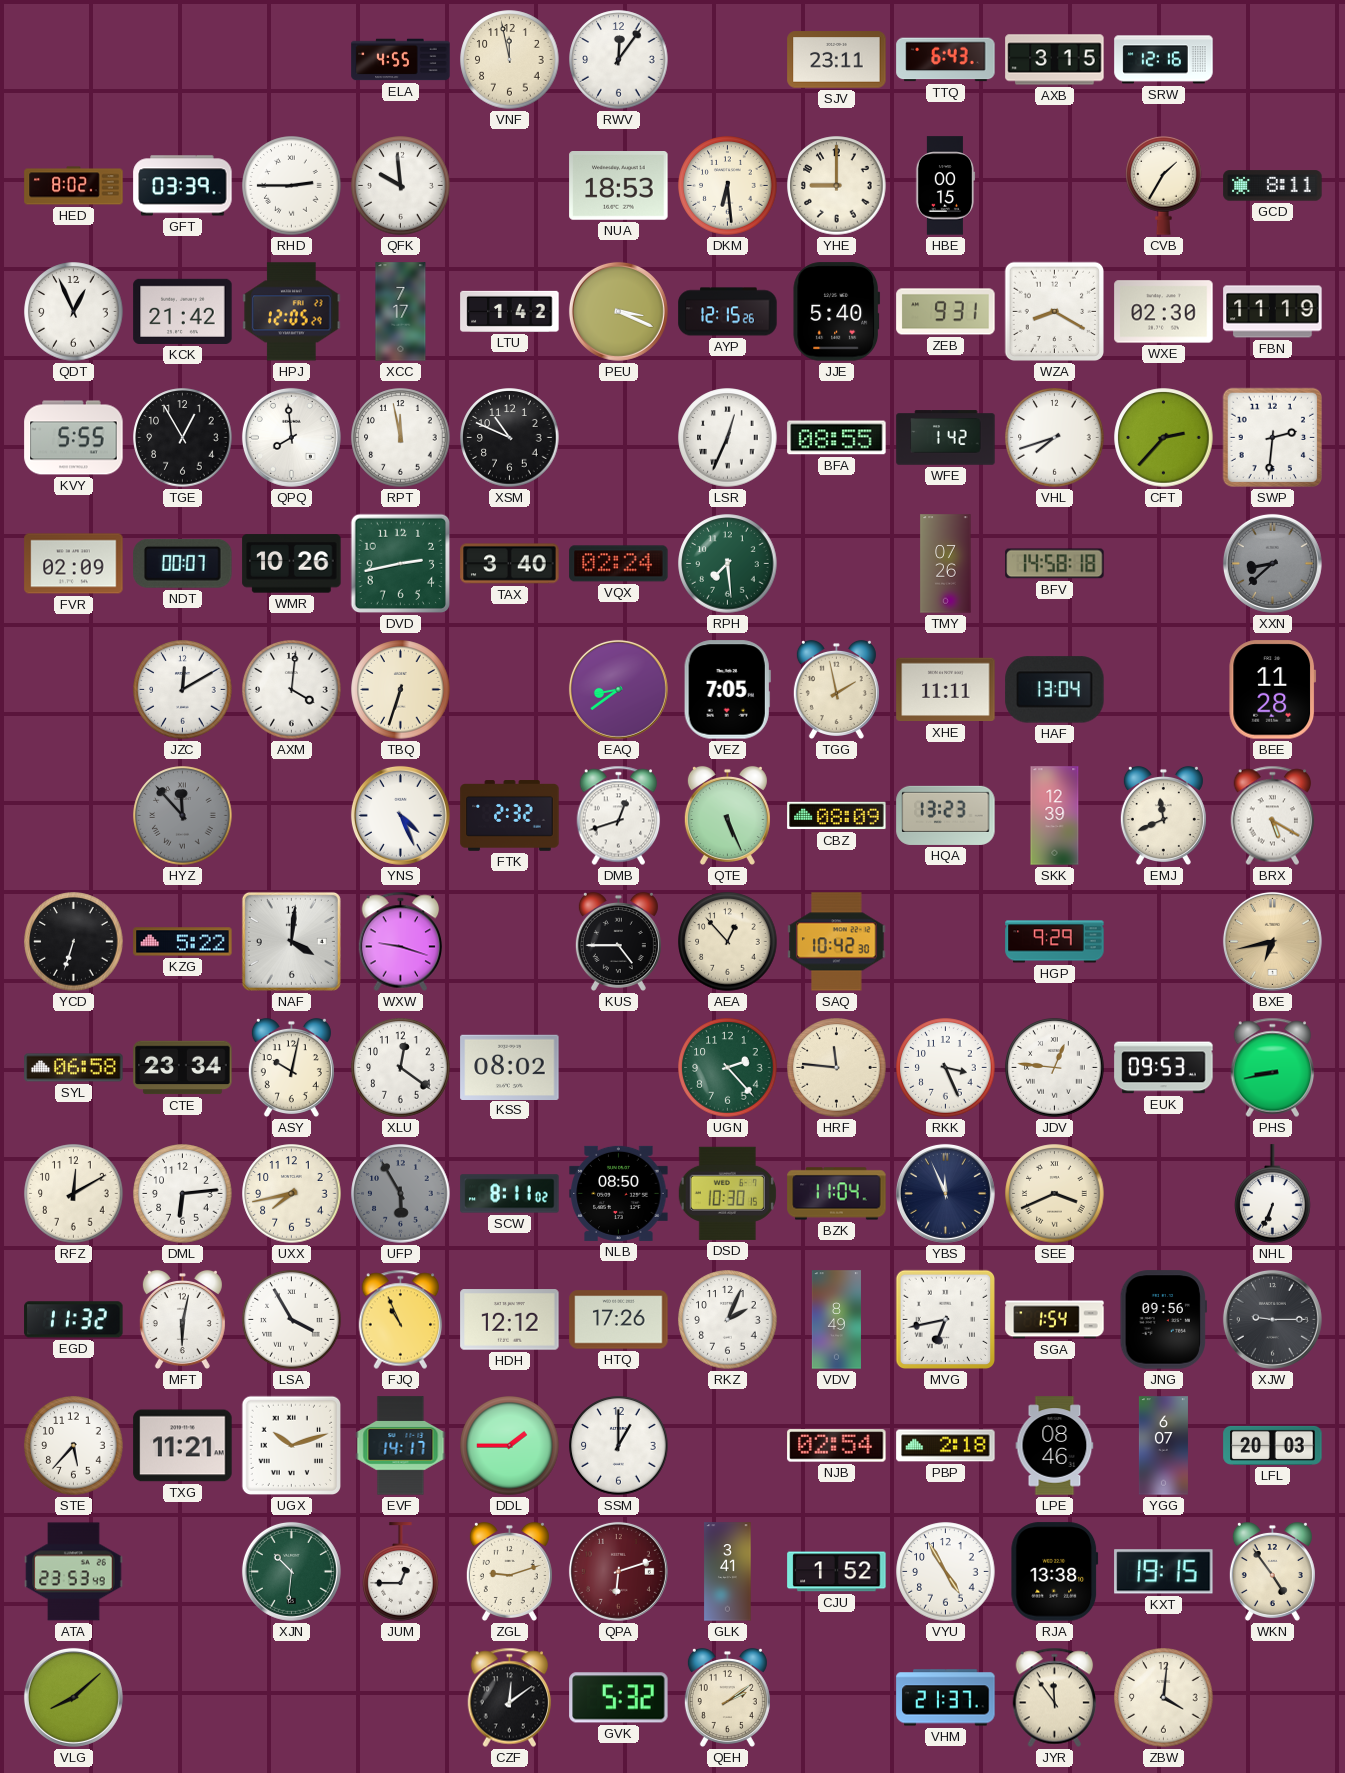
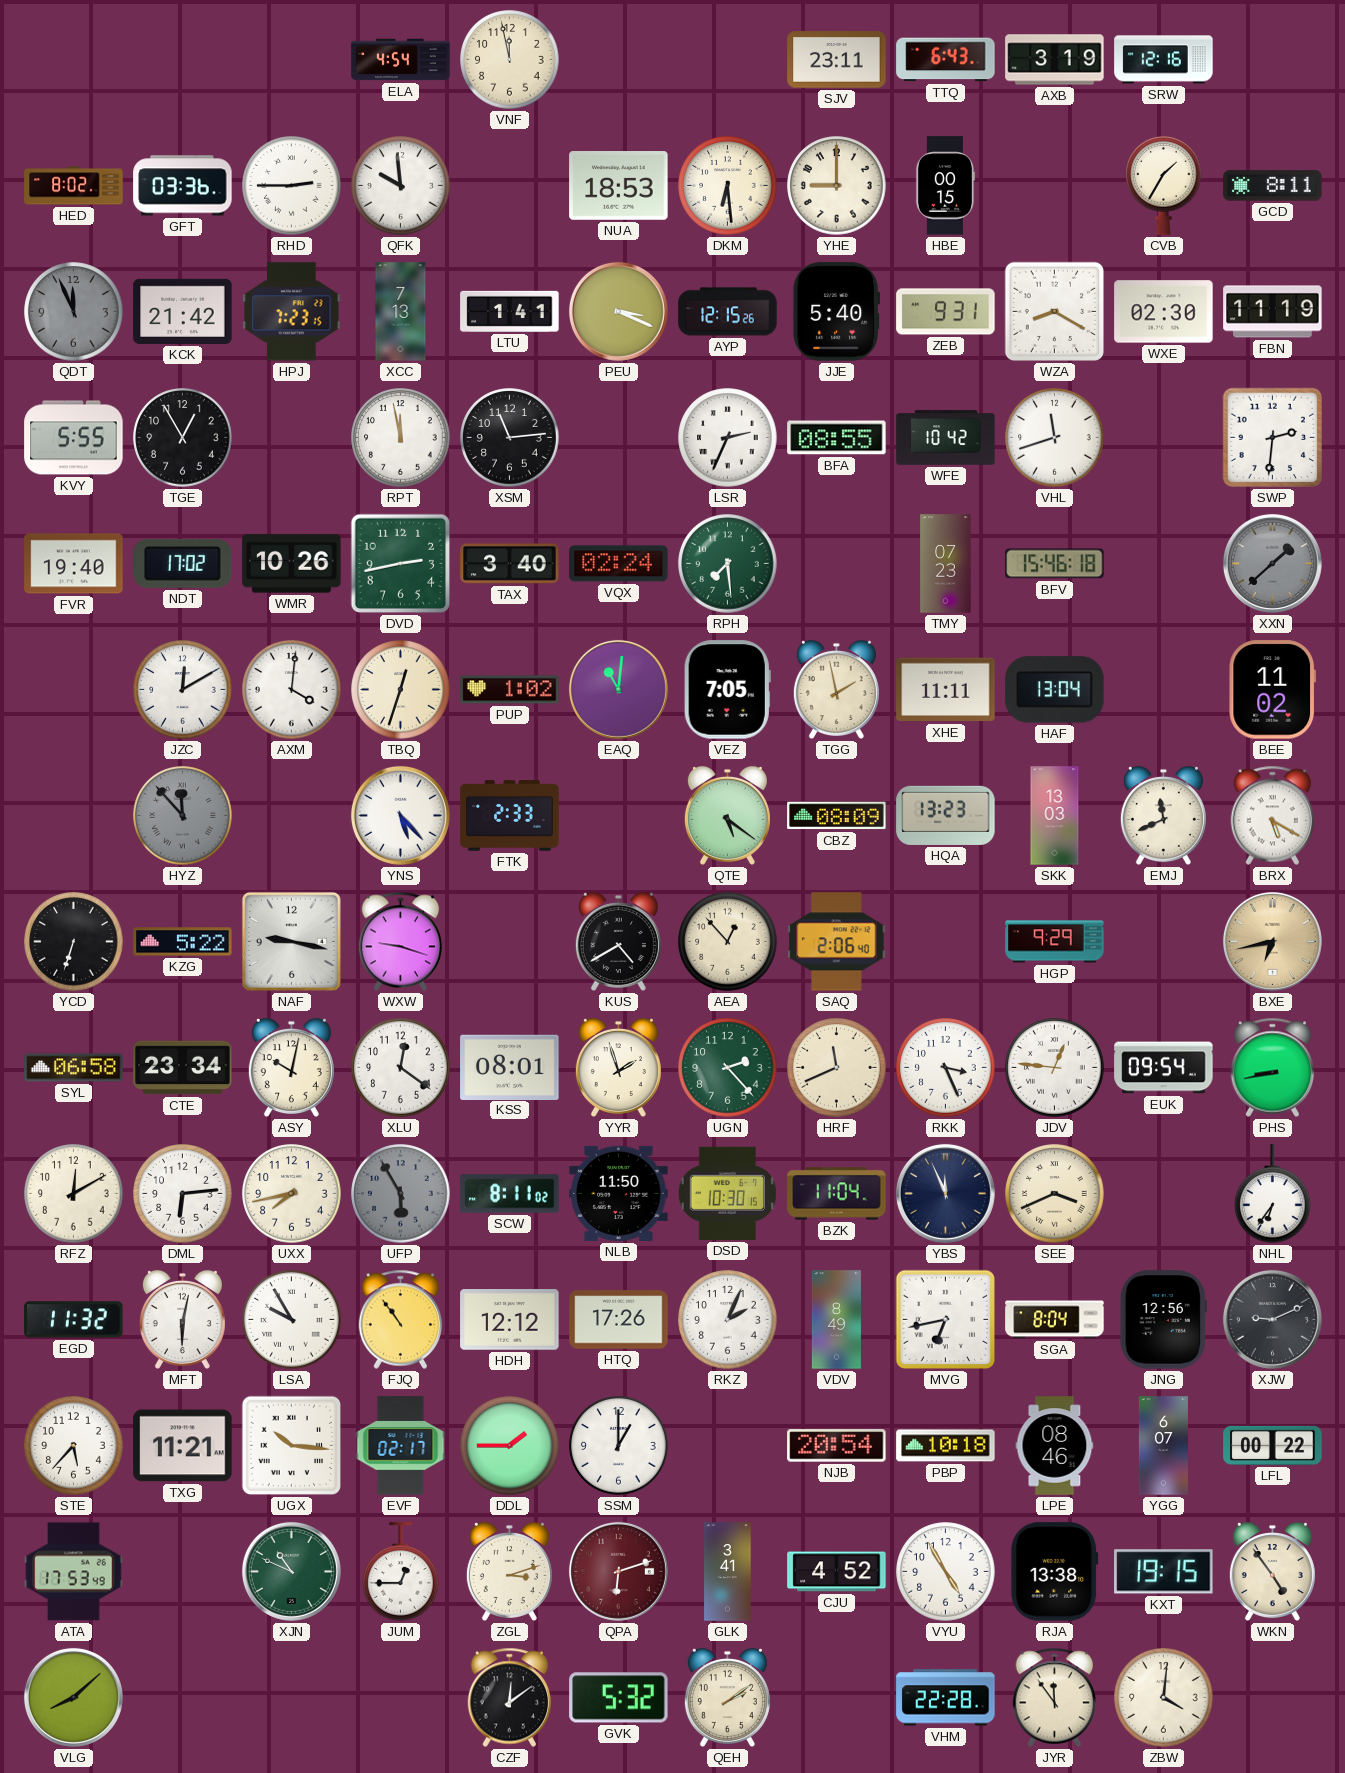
ELA: 4:55 -> 4:54 (401, 60)
RWV: 12:06 -> none (619, 60)
AXB: 3:15 -> 3:19 (1055, 60)
GFT: 03:39 -> 03:36 (183, 186)
QDT: 12:56 -> 11:56 (74, 312)
QDT dial: white -> grey (74, 312)
HPJ: 12:05 -> 7:23 (292, 312)
XCC: 7:17 -> 7:13 (401, 312)
LTU: 1:42 -> 1:41 (510, 311)
QPQ: 7:59 -> none (291, 437)
XSM: 10:49 -> 11:14 (510, 438)
LSR: 12:34 -> 2:34 (728, 438)
WFE: 1:42 -> 10:42 (946, 438)
VHL: 7:42 -> 11:42 (1055, 438)
CFT: 2:37 -> none (1164, 438)
FVR: 02:09 -> 19:40 (74, 564)
NDT: 00:07 -> 17:02 (183, 563)
TMY: 07:26 -> 07:23 (946, 564)
BFV: 14:58 -> 15:46 (1055, 564)
XXN: 8:38 -> 1:38 (1272, 563)
TBQ: 6:33 -> 12:33 (401, 690)
PUP: none -> 1:02 (510, 690)
EAQ: 8:39 -> 11:01 (618, 689)
BEE: 11:28 -> 11:02 (1273, 690)
YNS: 4:26 -> 5:23 (400, 815)
FTK: 2:32 -> 2:33 (510, 816)
DMB: 12:42 -> none (619, 816)
QTE: 5:26 -> 5:21 (727, 815)
SKK: 12:39 -> 13:03 (1055, 816)
NAF: 4:01 -> 9:17 (291, 941)
KUS: 4:45 -> 4:40 (618, 941)
SAQ: 10:42 -> 2:06 (837, 942)
KSS: 08:02 -> 08:01 (510, 1067)
YYR: none -> 1:57 (618, 1067)
HRF: 11:46 -> 11:41 (837, 1068)
EUK: 09:53 -> 09:54 (1164, 1068)
NLB: 08:50 -> 11:50 (619, 1193)
NHL: 6:34 -> 6:36 (1273, 1194)
LSA: 3:55 -> 9:55 (292, 1320)
FJQ: 10:56 -> 10:54 (401, 1320)
SGA: 1:54 -> 8:04 (1055, 1320)
JNG: 09:56 -> 12:56 (1163, 1320)
XJW: 9:15 -> 9:11 (1272, 1319)
UGX: 10:12 -> 10:16 (292, 1446)
EVF: 14:17 -> 02:17 (401, 1446)
NJB: 02:54 -> 20:54 (837, 1446)
PBP: 2:18 -> 10:18 (946, 1446)
LFL: 20:03 -> 00:22 (1273, 1445)
ATA: 23:53 -> 17:53 (74, 1572)
XJN: 10:31 -> 10:49 (291, 1571)
ZGL: 9:12 -> 3:12 (509, 1571)
CJU: 1:52 -> 4:52 (837, 1572)
VHM: 21:37 -> 22:28 (946, 1698)
